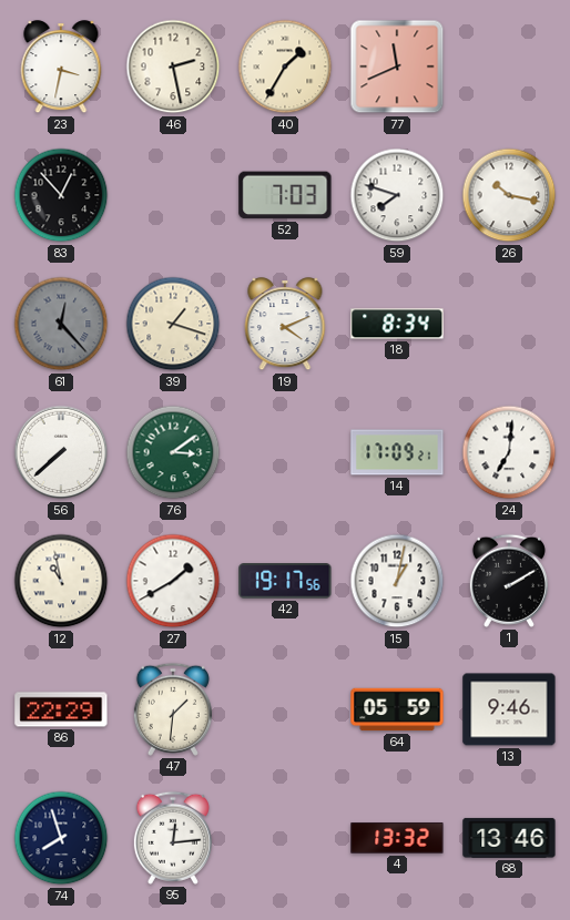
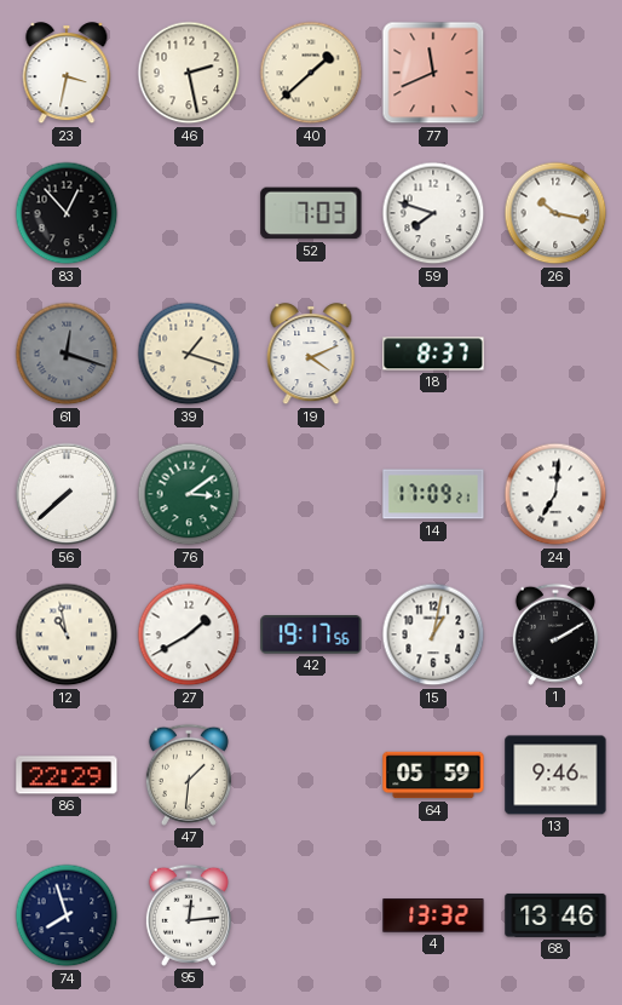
40: 1:35 -> 1:38 (311, 73)
61: 12:23 -> 12:18 (67, 354)
18: 8:34 -> 8:37 (433, 354)
